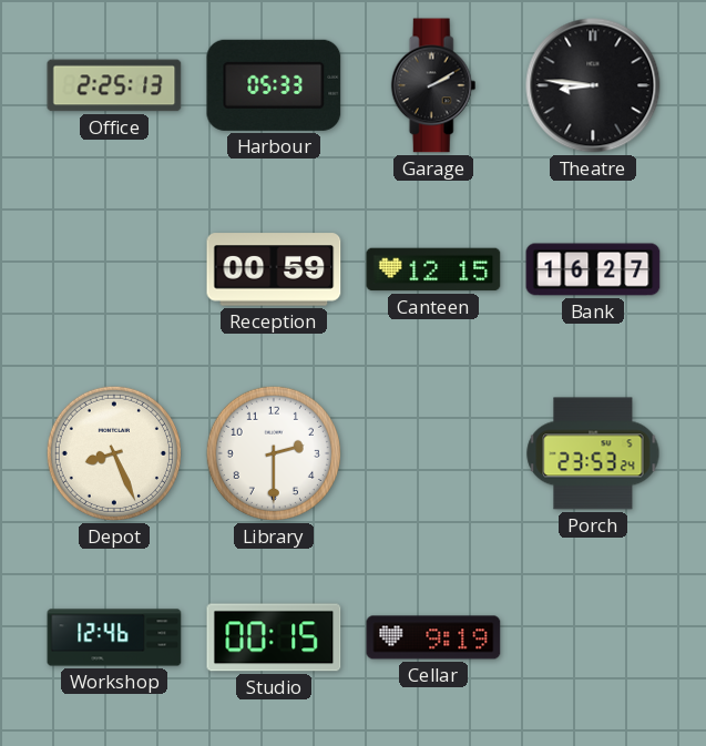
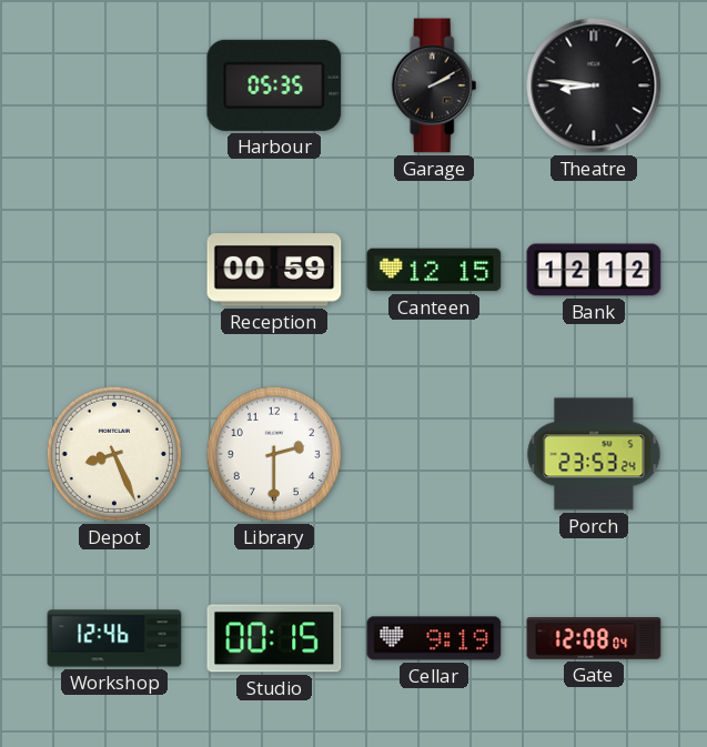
Office: 2:25 -> none (114, 85)
Harbour: 05:33 -> 05:35 (274, 85)
Bank: 16:27 -> 12:12 (594, 270)
Gate: none -> 12:08 (594, 638)
